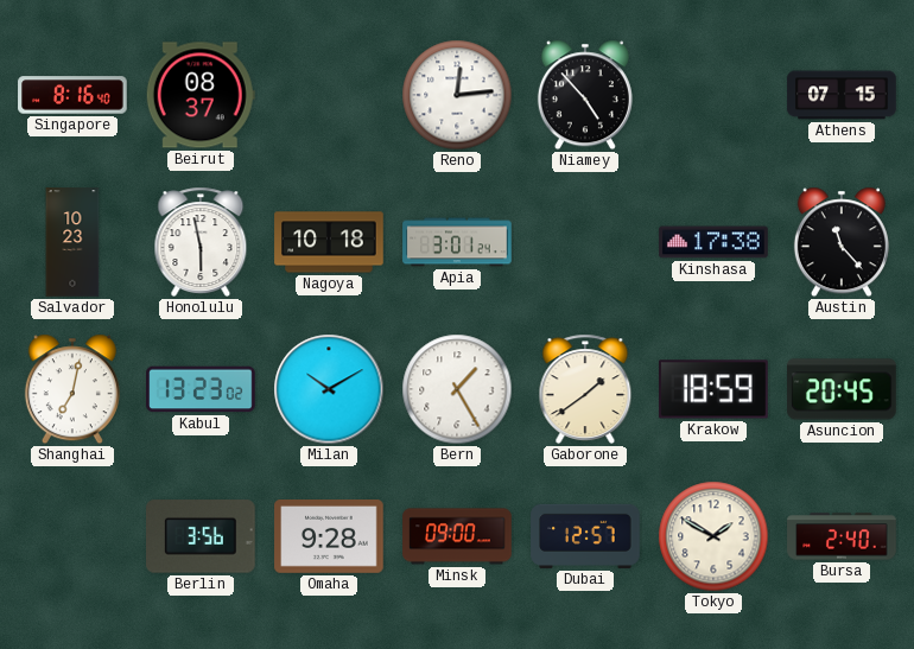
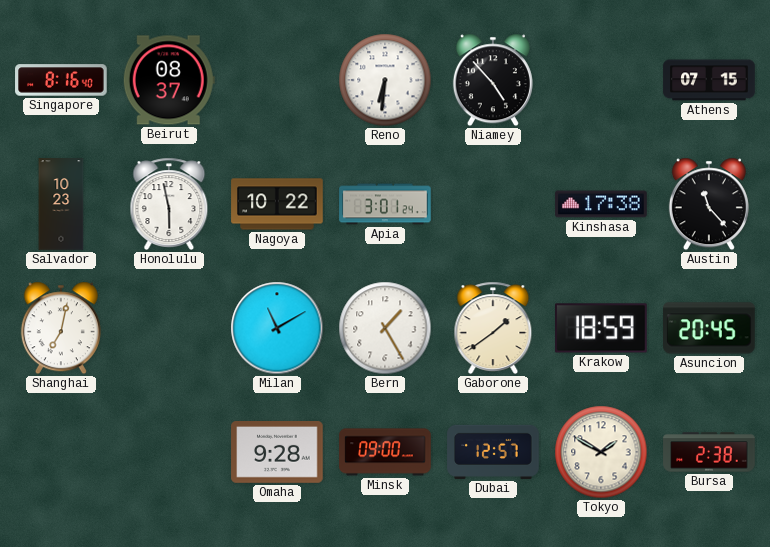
Reno: 12:14 -> 6:31 (385, 80)
Nagoya: 10:18 -> 10:22 (277, 204)
Kabul: 13:23 -> none (201, 389)
Milan: 10:10 -> 11:10 (277, 328)
Berlin: 3:56 -> none (202, 536)
Bursa: 2:40 -> 2:38 (709, 452)
